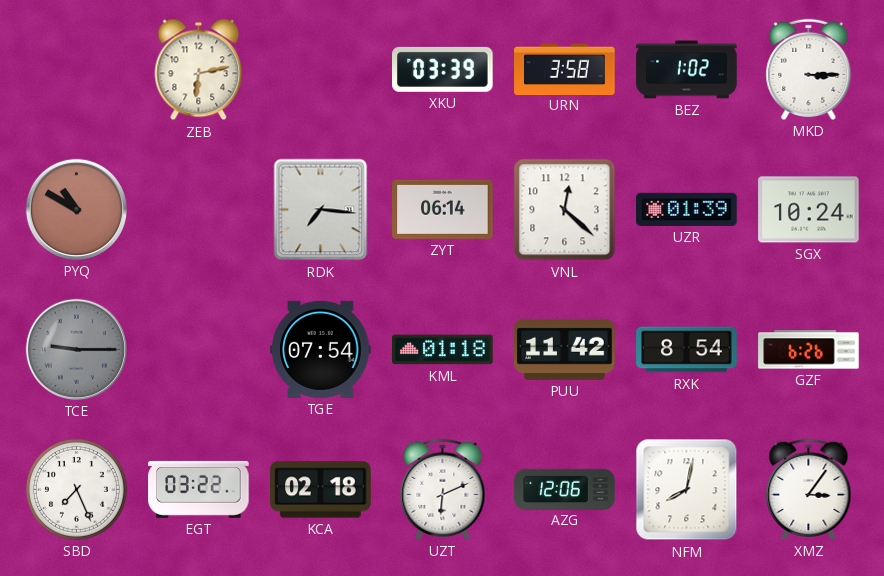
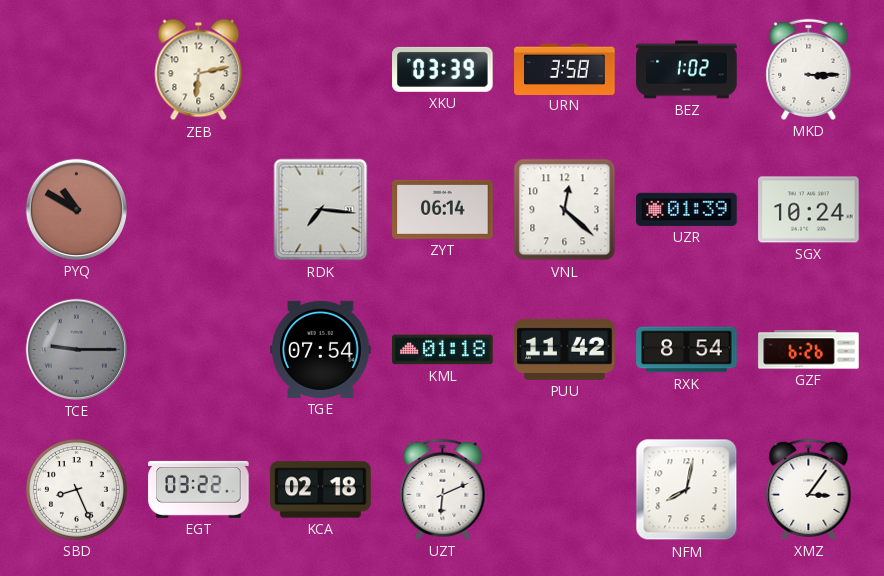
SBD: 7:26 -> 8:26 (76, 489)
AZG: 12:06 -> none (565, 489)
